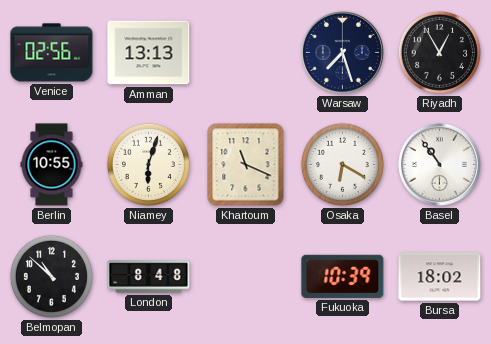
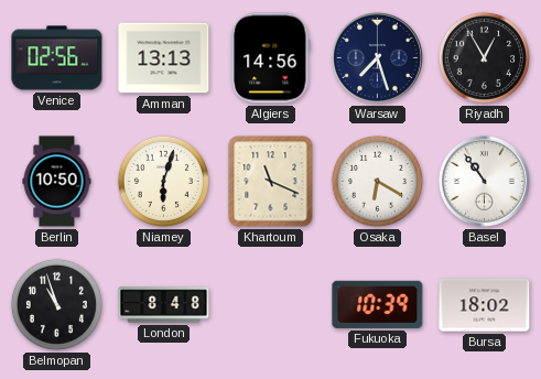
Algiers: none -> 14:56 (271, 58)
Berlin: 10:55 -> 10:50 (57, 182)
Belmopan: 10:52 -> 10:57 (56, 304)
